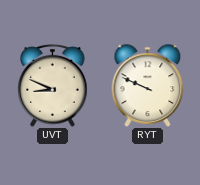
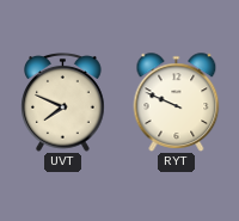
UVT: 8:49 -> 7:49 (63, 103)
